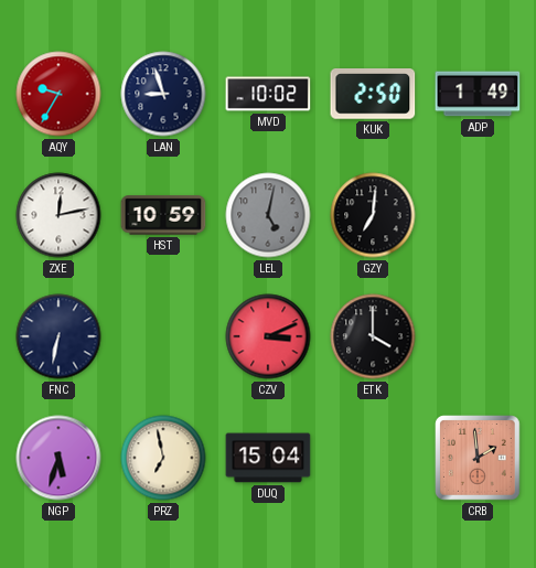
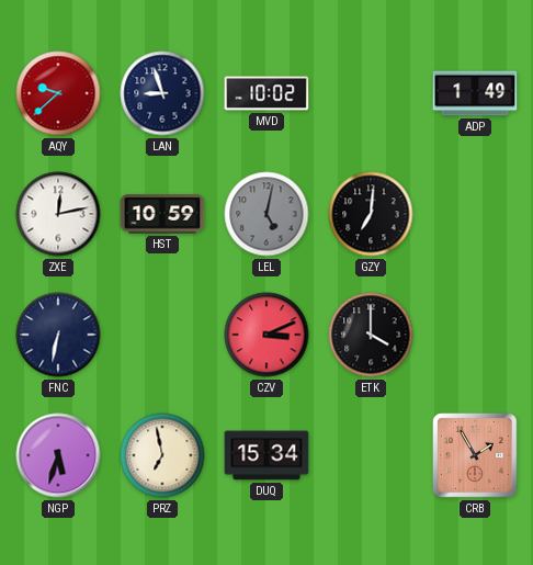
AQY: 9:35 -> 9:38 (58, 93)
KUK: 2:50 -> none (373, 95)
DUQ: 15:04 -> 15:34 (266, 455)
CRB: 1:59 -> 1:55 (476, 456)
